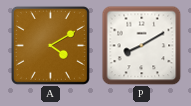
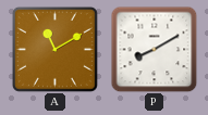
A: 4:10 -> 11:10 (54, 49)
